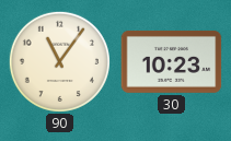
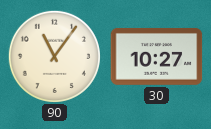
30: 10:23 -> 10:27 (157, 56)
